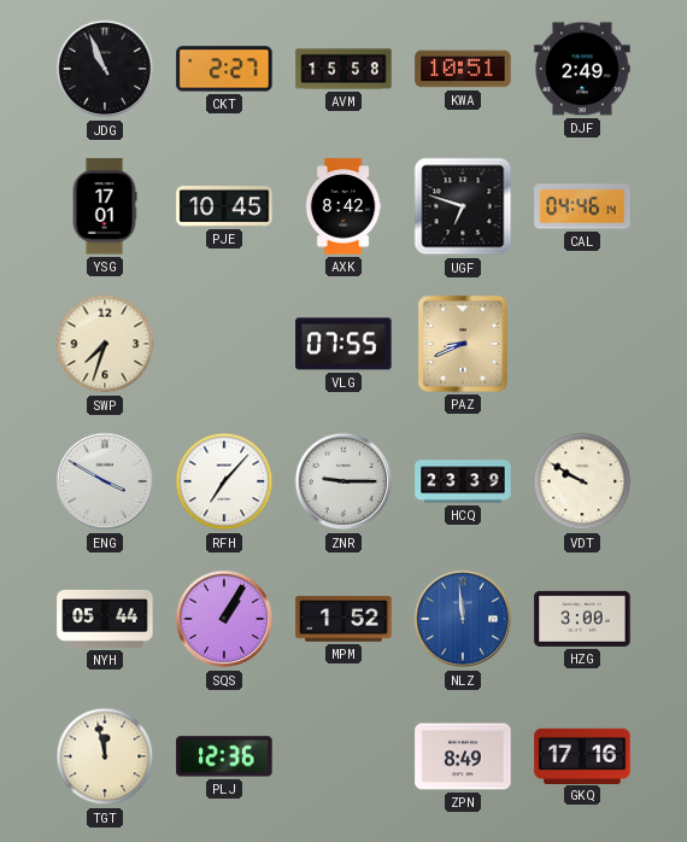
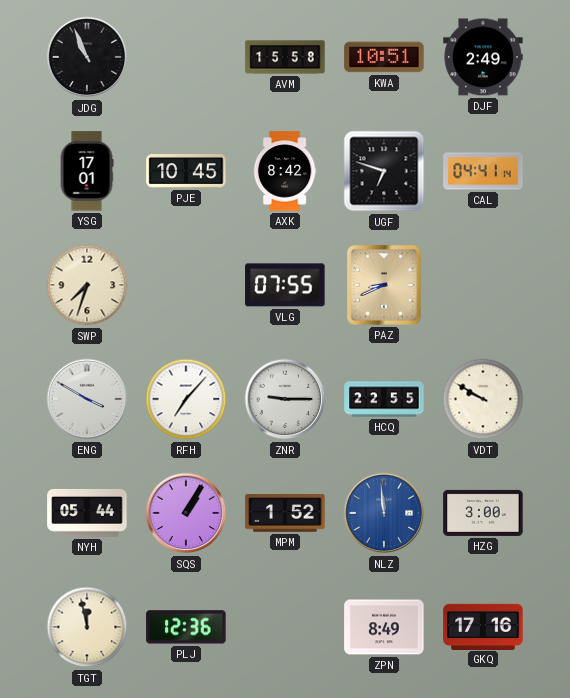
CKT: 2:27 -> none (224, 69)
CAL: 04:46 -> 04:41 (483, 171)
HCQ: 23:39 -> 22:55 (384, 399)
